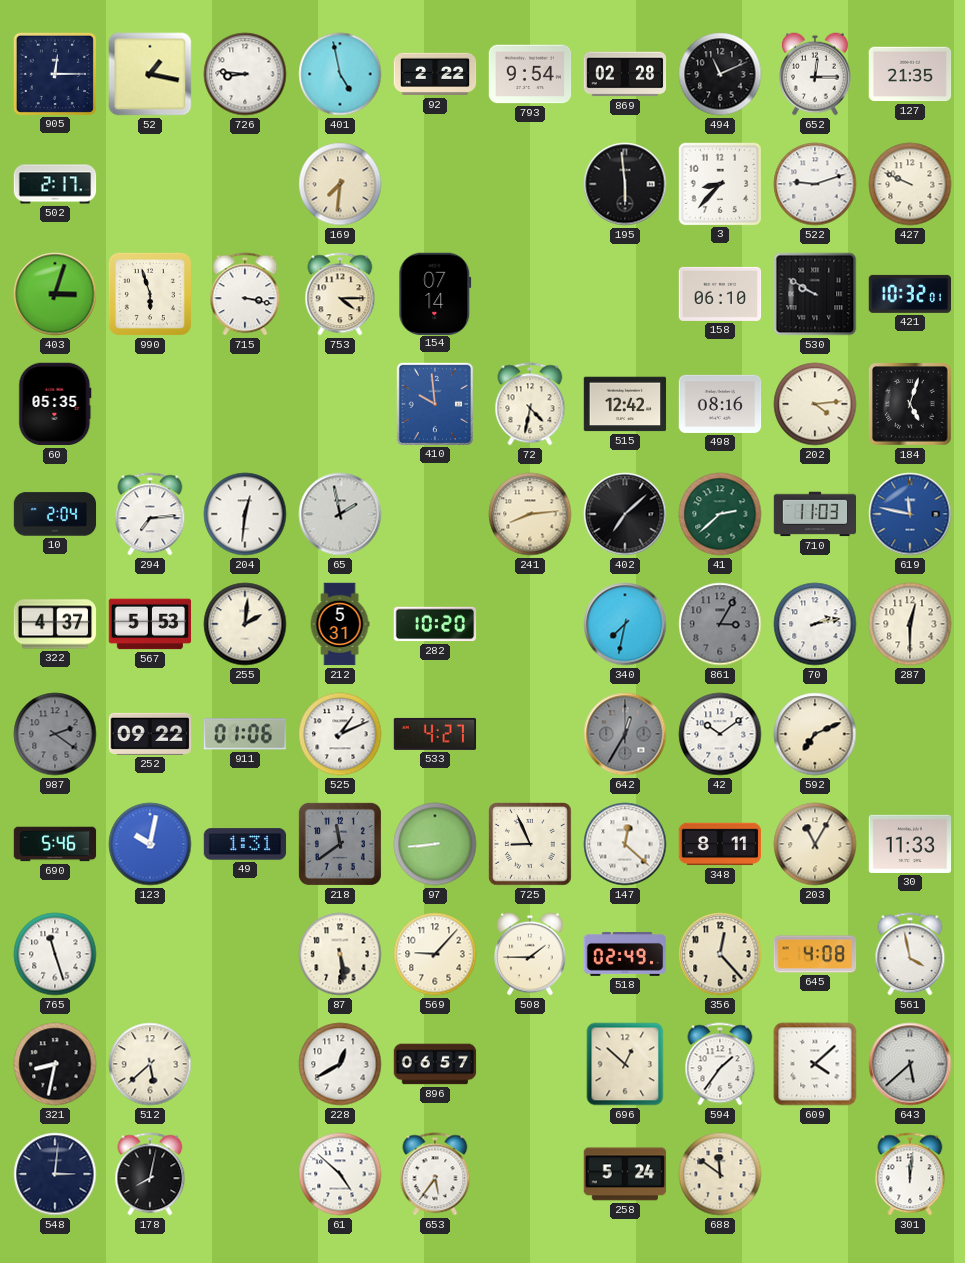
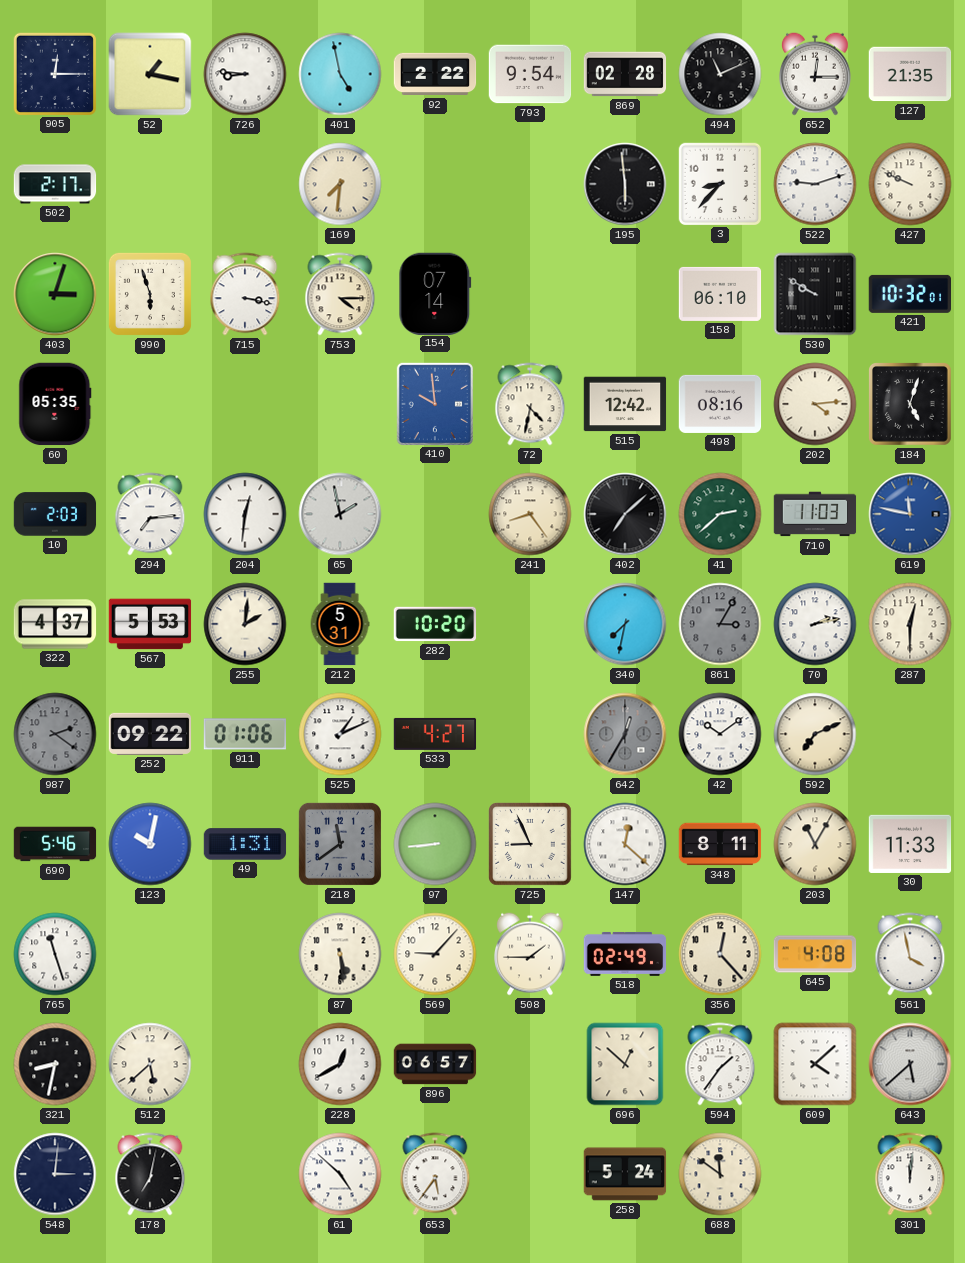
10: 2:04 -> 2:03 (55, 514)
241: 8:14 -> 8:24 (530, 514)
178: 8:02 -> 7:02 (150, 1174)
